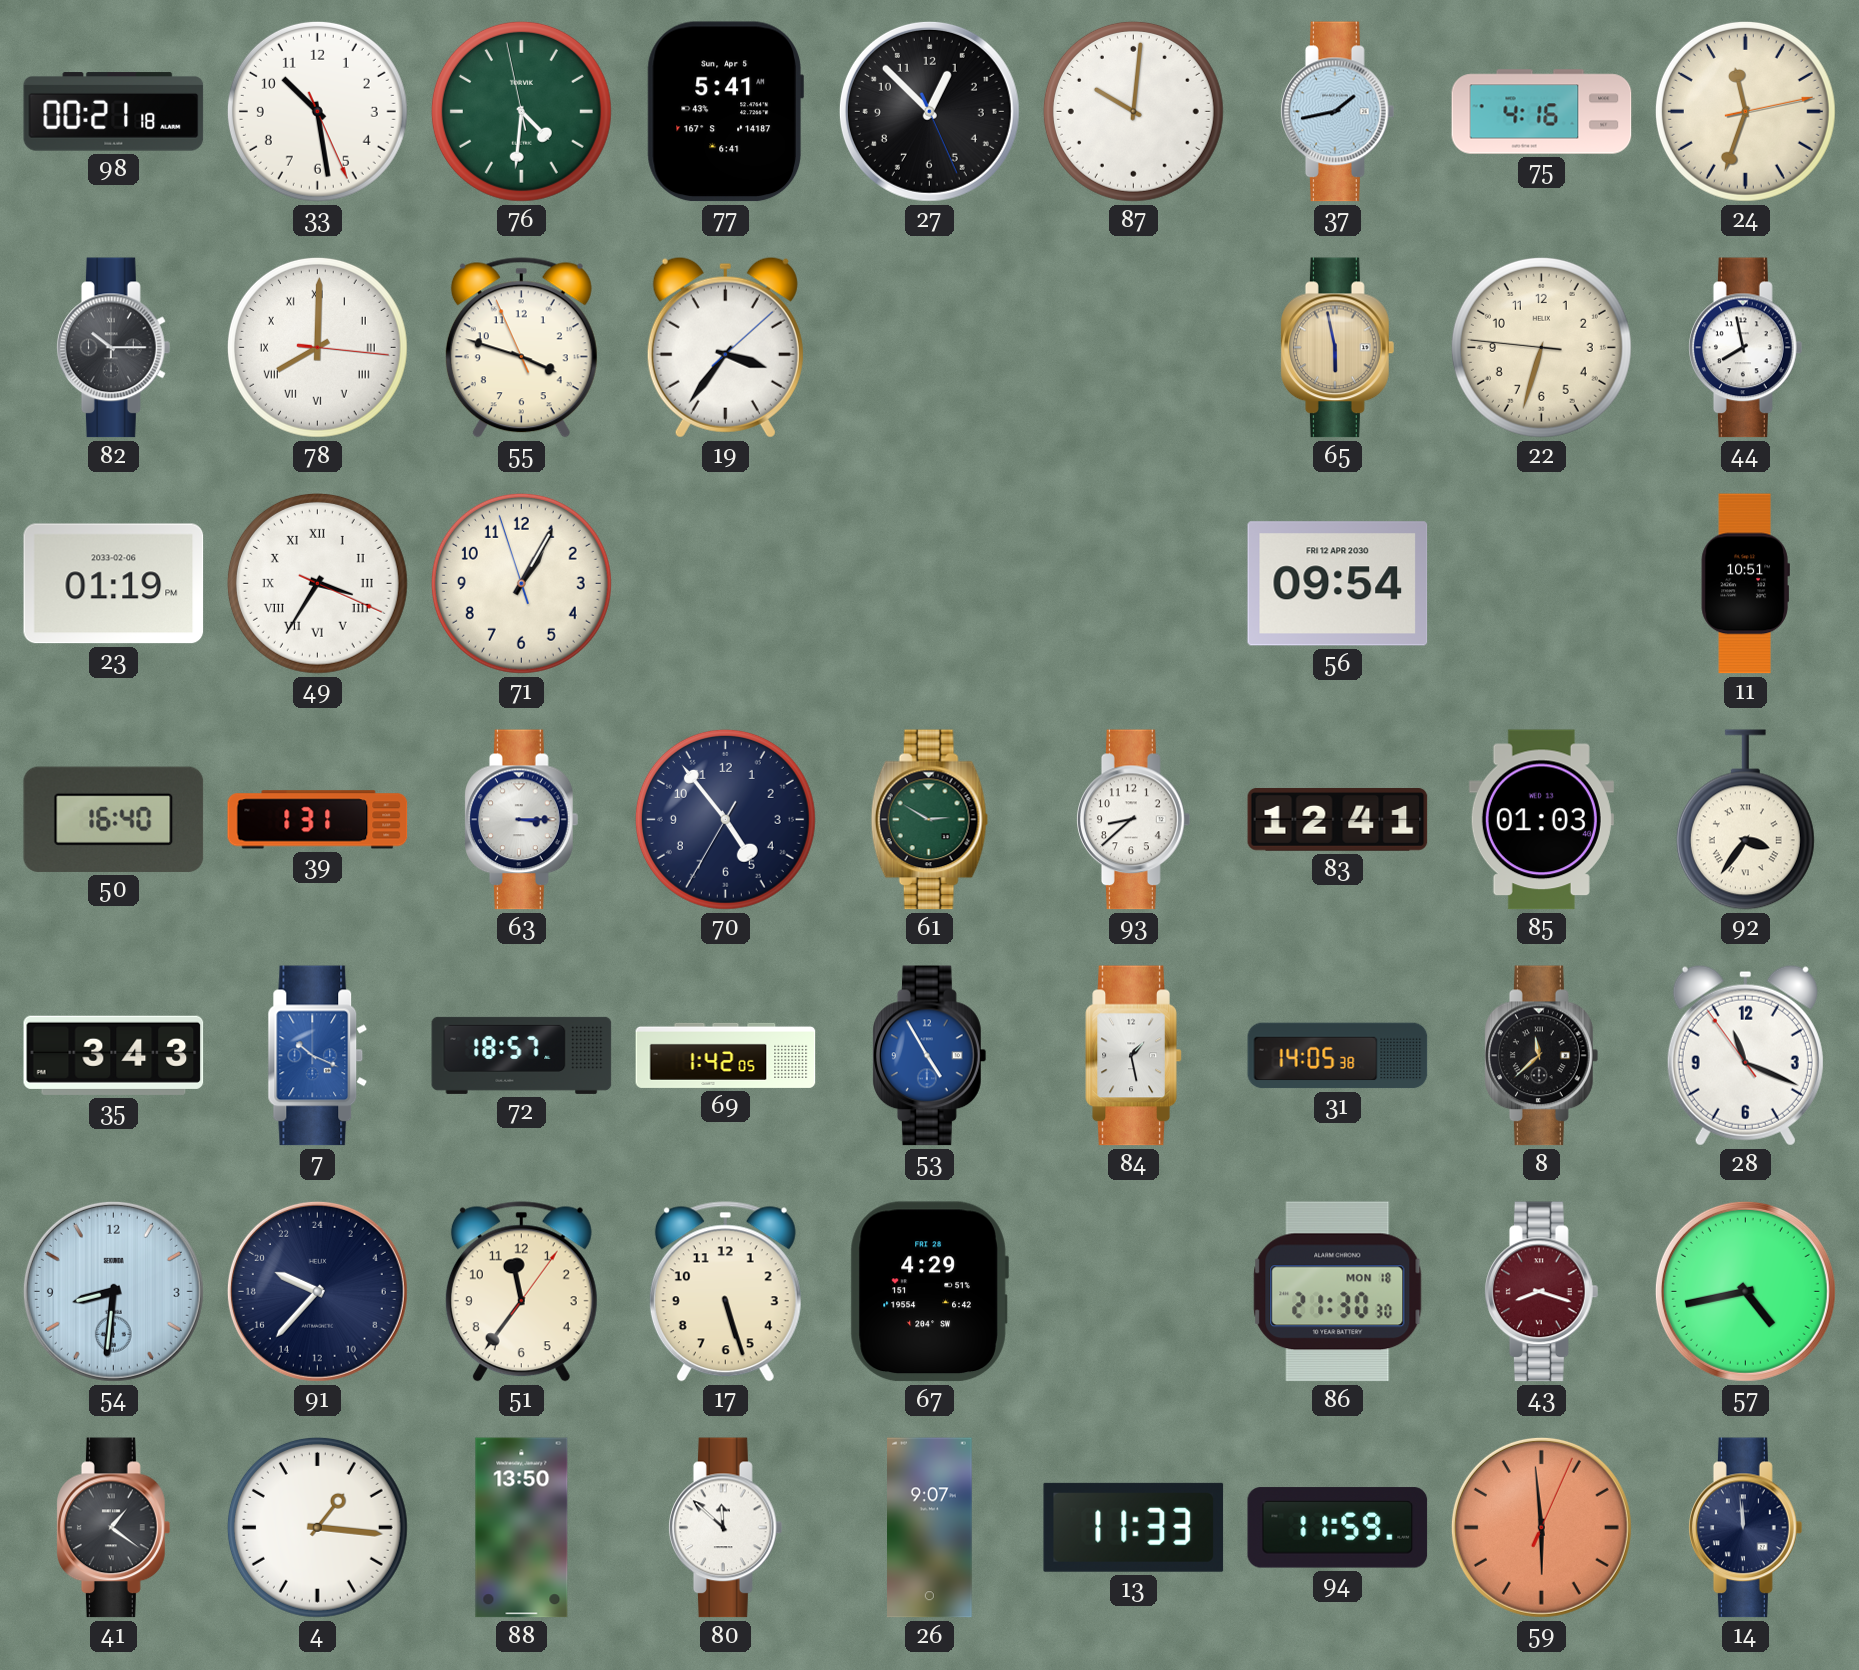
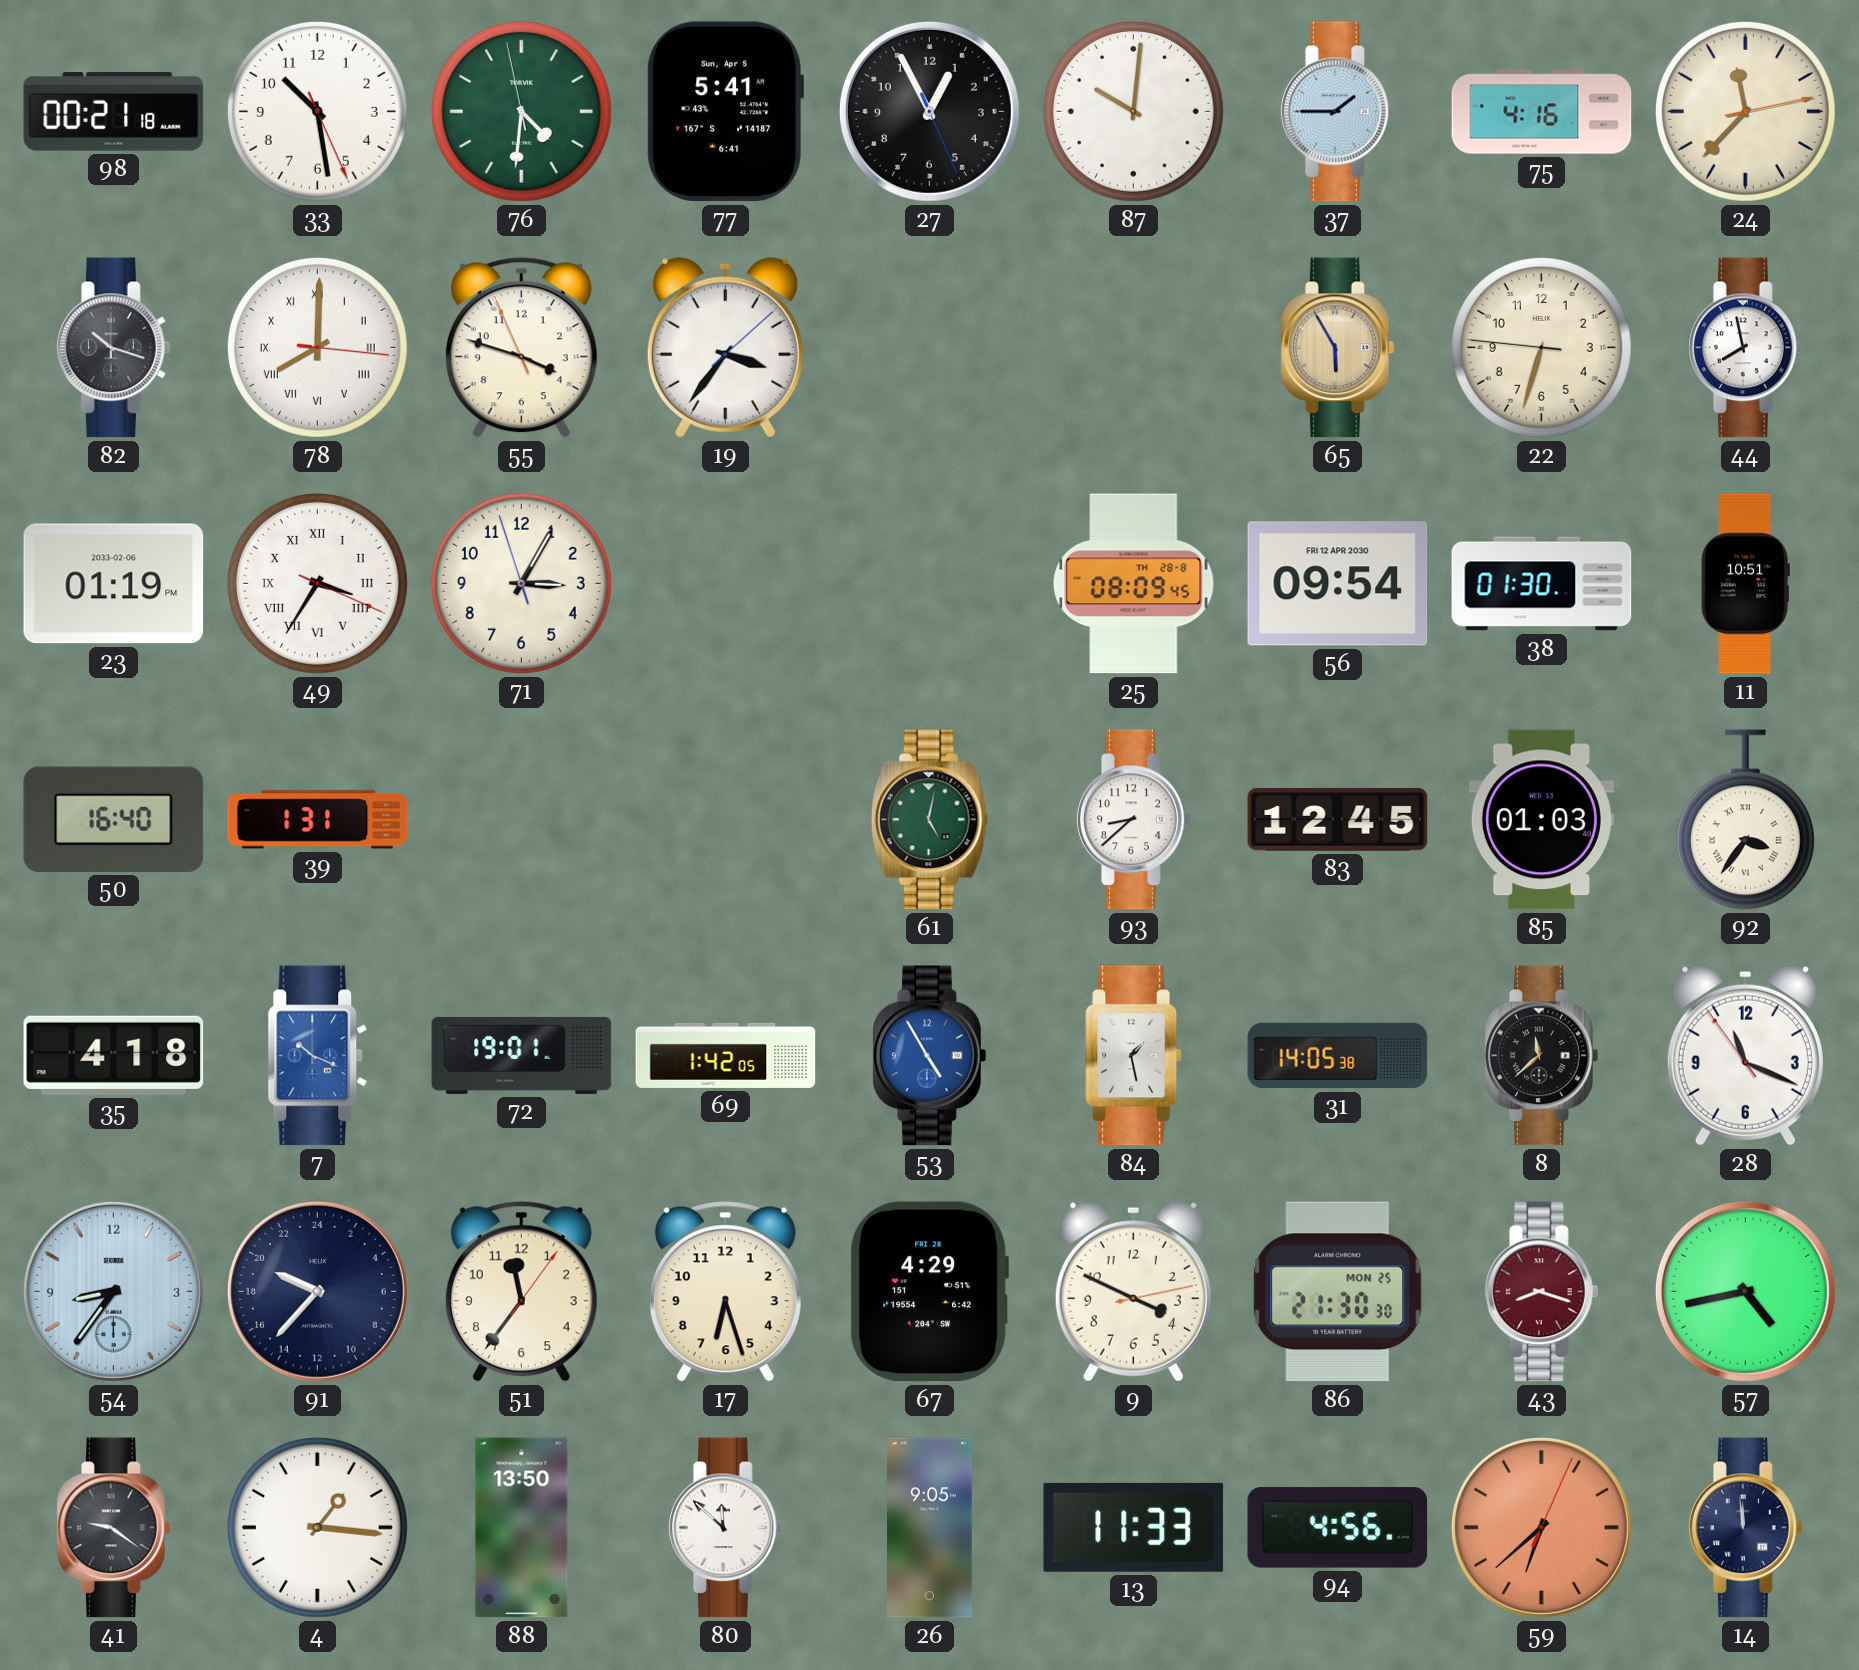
27: 12:52 -> 12:55 (929, 111)
37: 1:43 -> 1:45 (1338, 112)
24: 11:33 -> 11:37 (1745, 111)
82: 10:15 -> 10:18 (114, 348)
65: 5:58 -> 5:55 (1338, 348)
71: 1:04 -> 3:04 (521, 583)
25: none -> 08:09 (1134, 584)
38: none -> 01:30 (1542, 584)
63: 3:15 -> none (522, 820)
70: 4:53 -> none (725, 819)
61: 2:50 -> 5:02 (930, 820)
83: 12:41 -> 12:45 (1338, 820)
35: 3:43 -> 4:18 (114, 1055)
72: 18:57 -> 19:01 (522, 1055)
54: 8:31 -> 8:36 (113, 1291)
17: 5:27 -> 6:27 (725, 1292)
9: none -> 3:49 (1133, 1291)
86 date: MON 18 -> MON 25 (1338, 1292)
41: 1:21 -> 9:21 (114, 1528)
26: 9:07 -> 9:05 (930, 1528)
94: 11:59 -> 4:56 (1338, 1528)
59: 5:59 -> 6:38 (1541, 1527)
